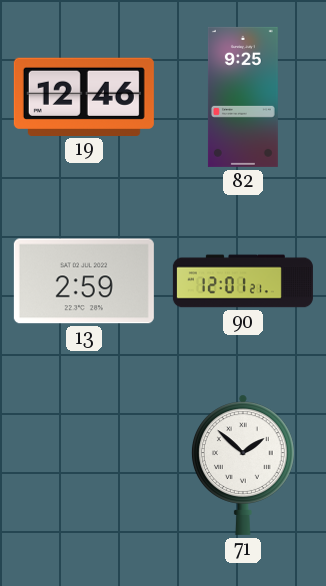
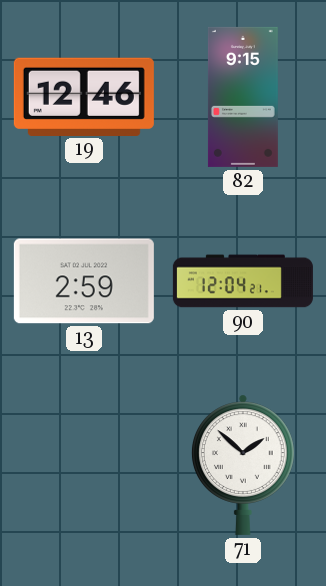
82: 9:25 -> 9:15 (243, 97)
90: 12:01 -> 12:04 (243, 281)
